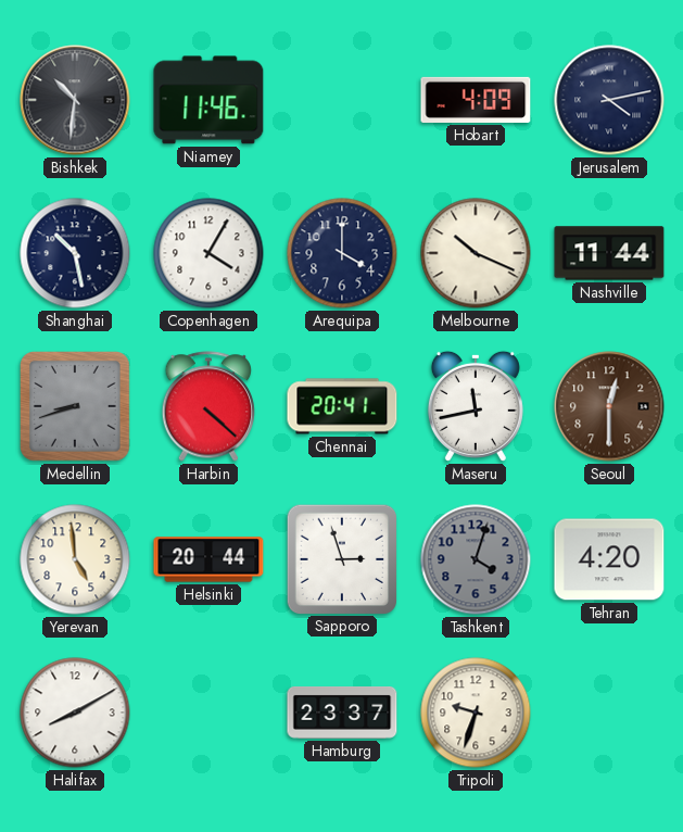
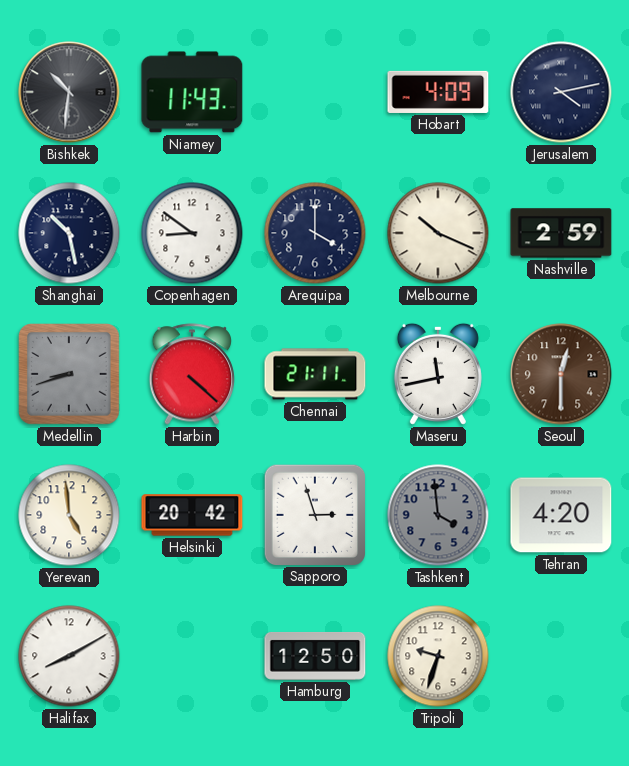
Niamey: 11:46 -> 11:43 (192, 92)
Copenhagen: 4:05 -> 8:51 (192, 233)
Nashville: 11:44 -> 2:59 (561, 233)
Chennai: 20:41 -> 21:11 (315, 374)
Helsinki: 20:44 -> 20:42 (192, 515)
Tashkent: 4:03 -> 3:59 (438, 515)
Hamburg: 23:37 -> 12:50 (315, 656)
